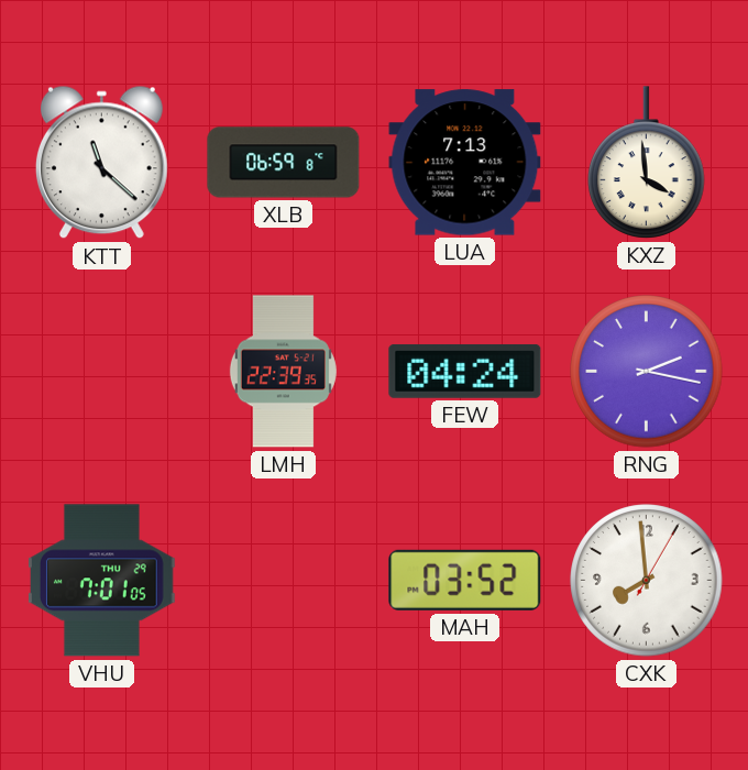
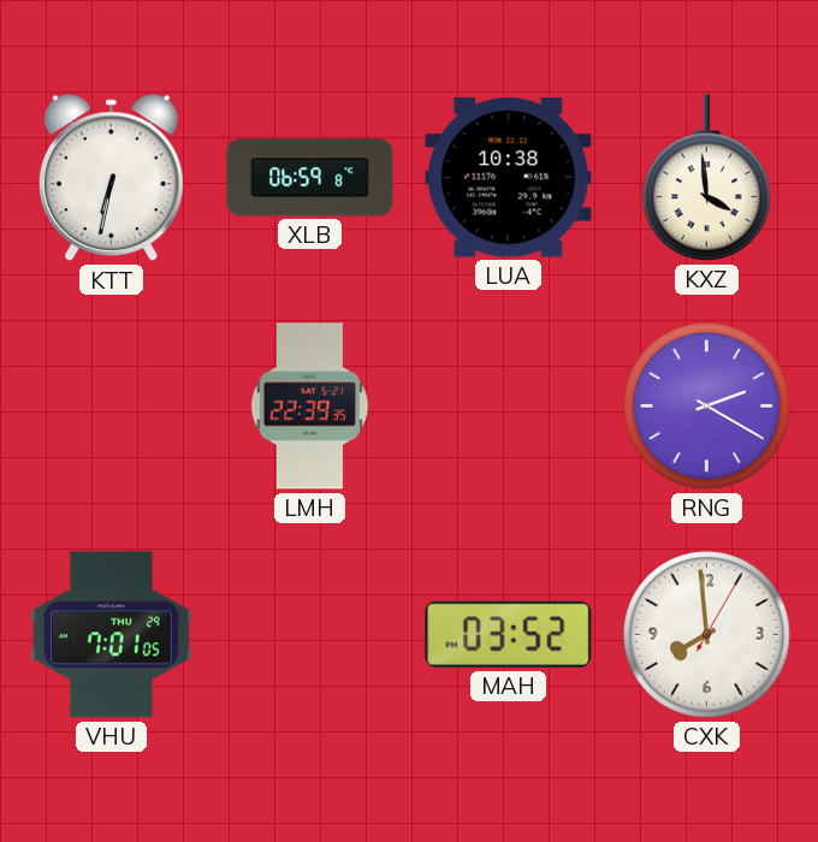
KTT: 11:22 -> 6:32 (111, 178)
LUA: 7:13 -> 10:38 (509, 178)
FEW: 04:24 -> none (465, 371)
RNG: 2:17 -> 2:20 (707, 407)
